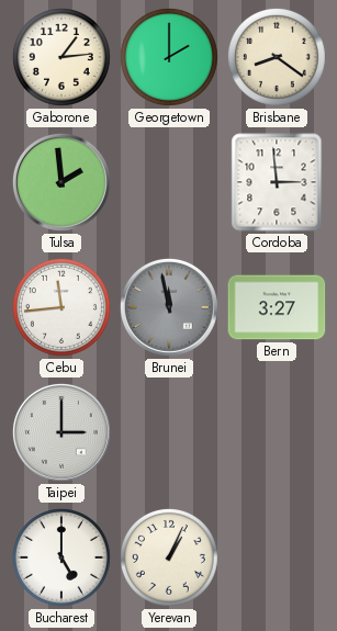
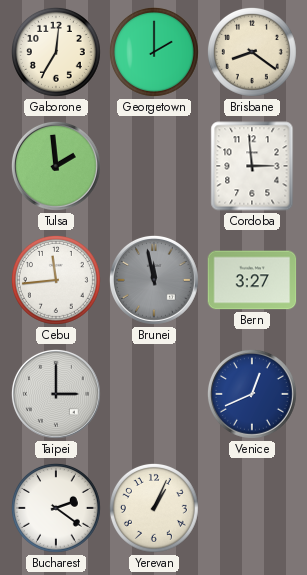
Gaborone: 1:14 -> 7:01 (56, 52)
Venice: none -> 12:41 (252, 394)
Bucharest: 5:00 -> 2:21 (56, 508)
